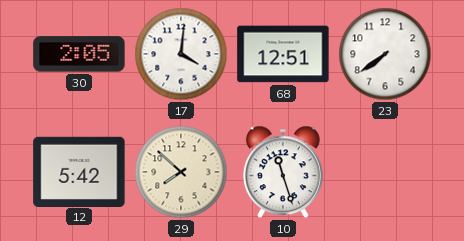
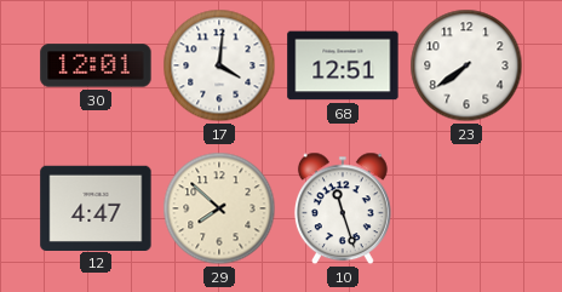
30: 2:05 -> 12:01 (96, 65)
12: 5:42 -> 4:47 (96, 207)
